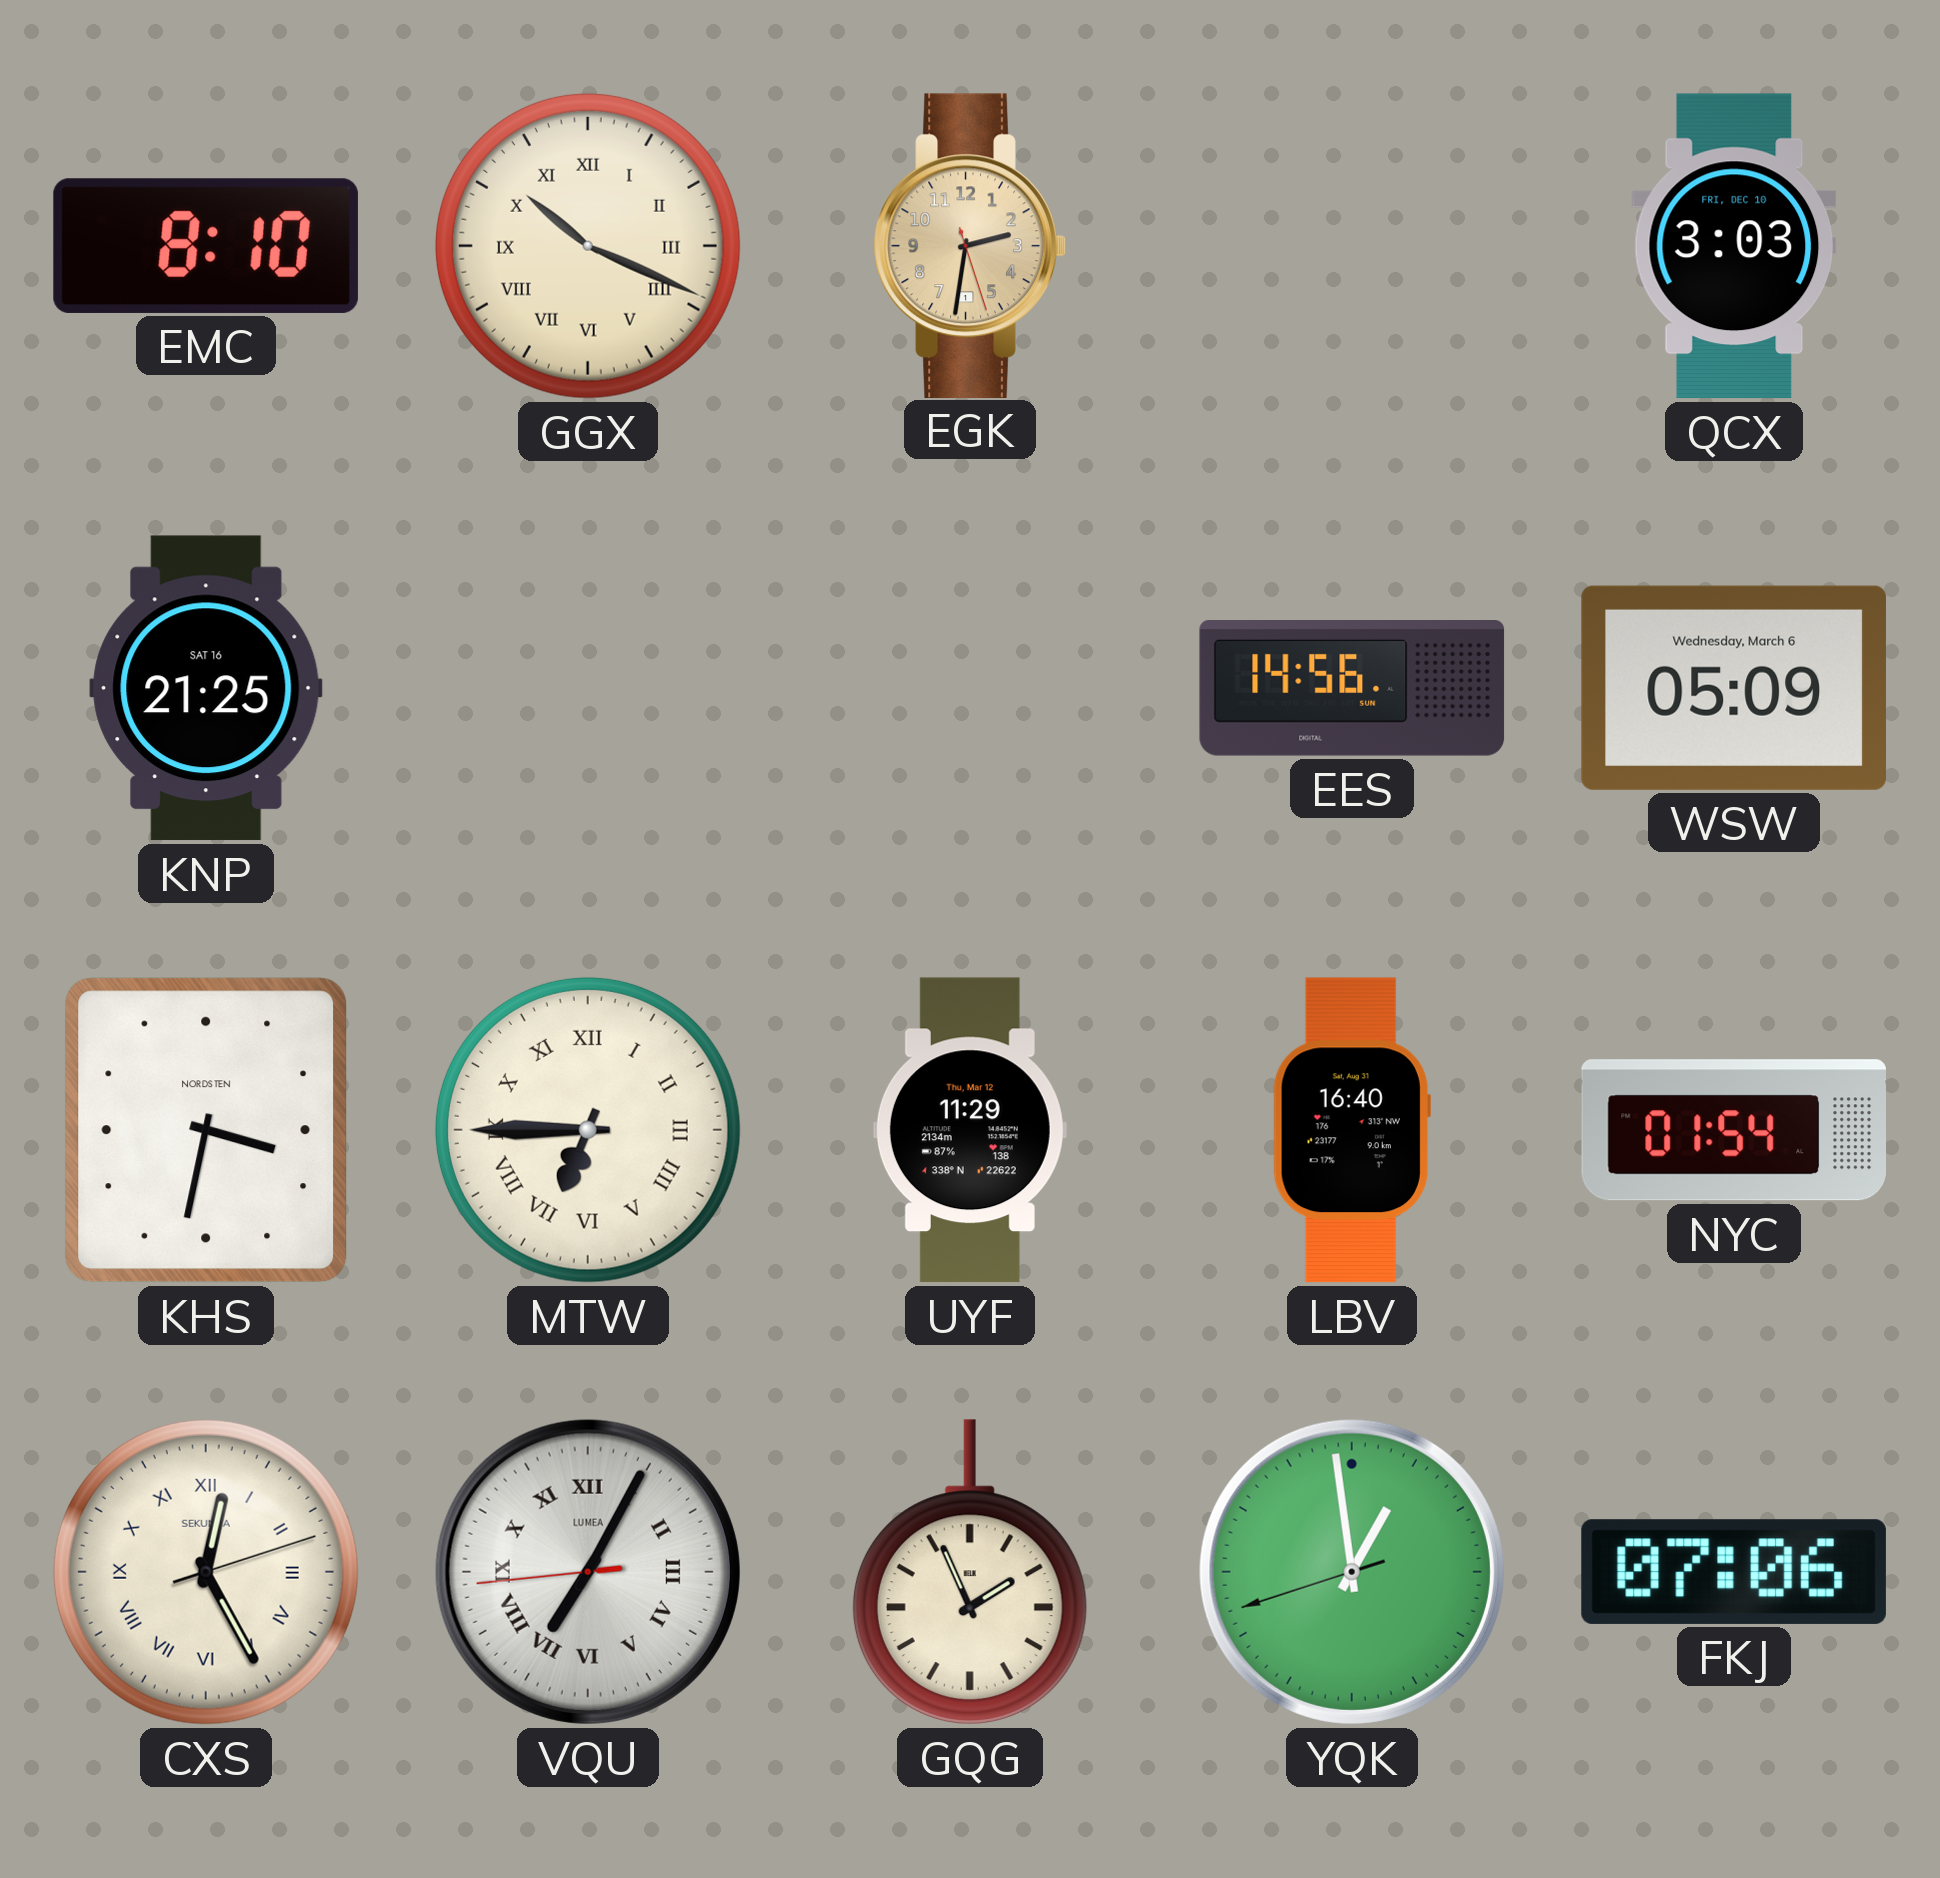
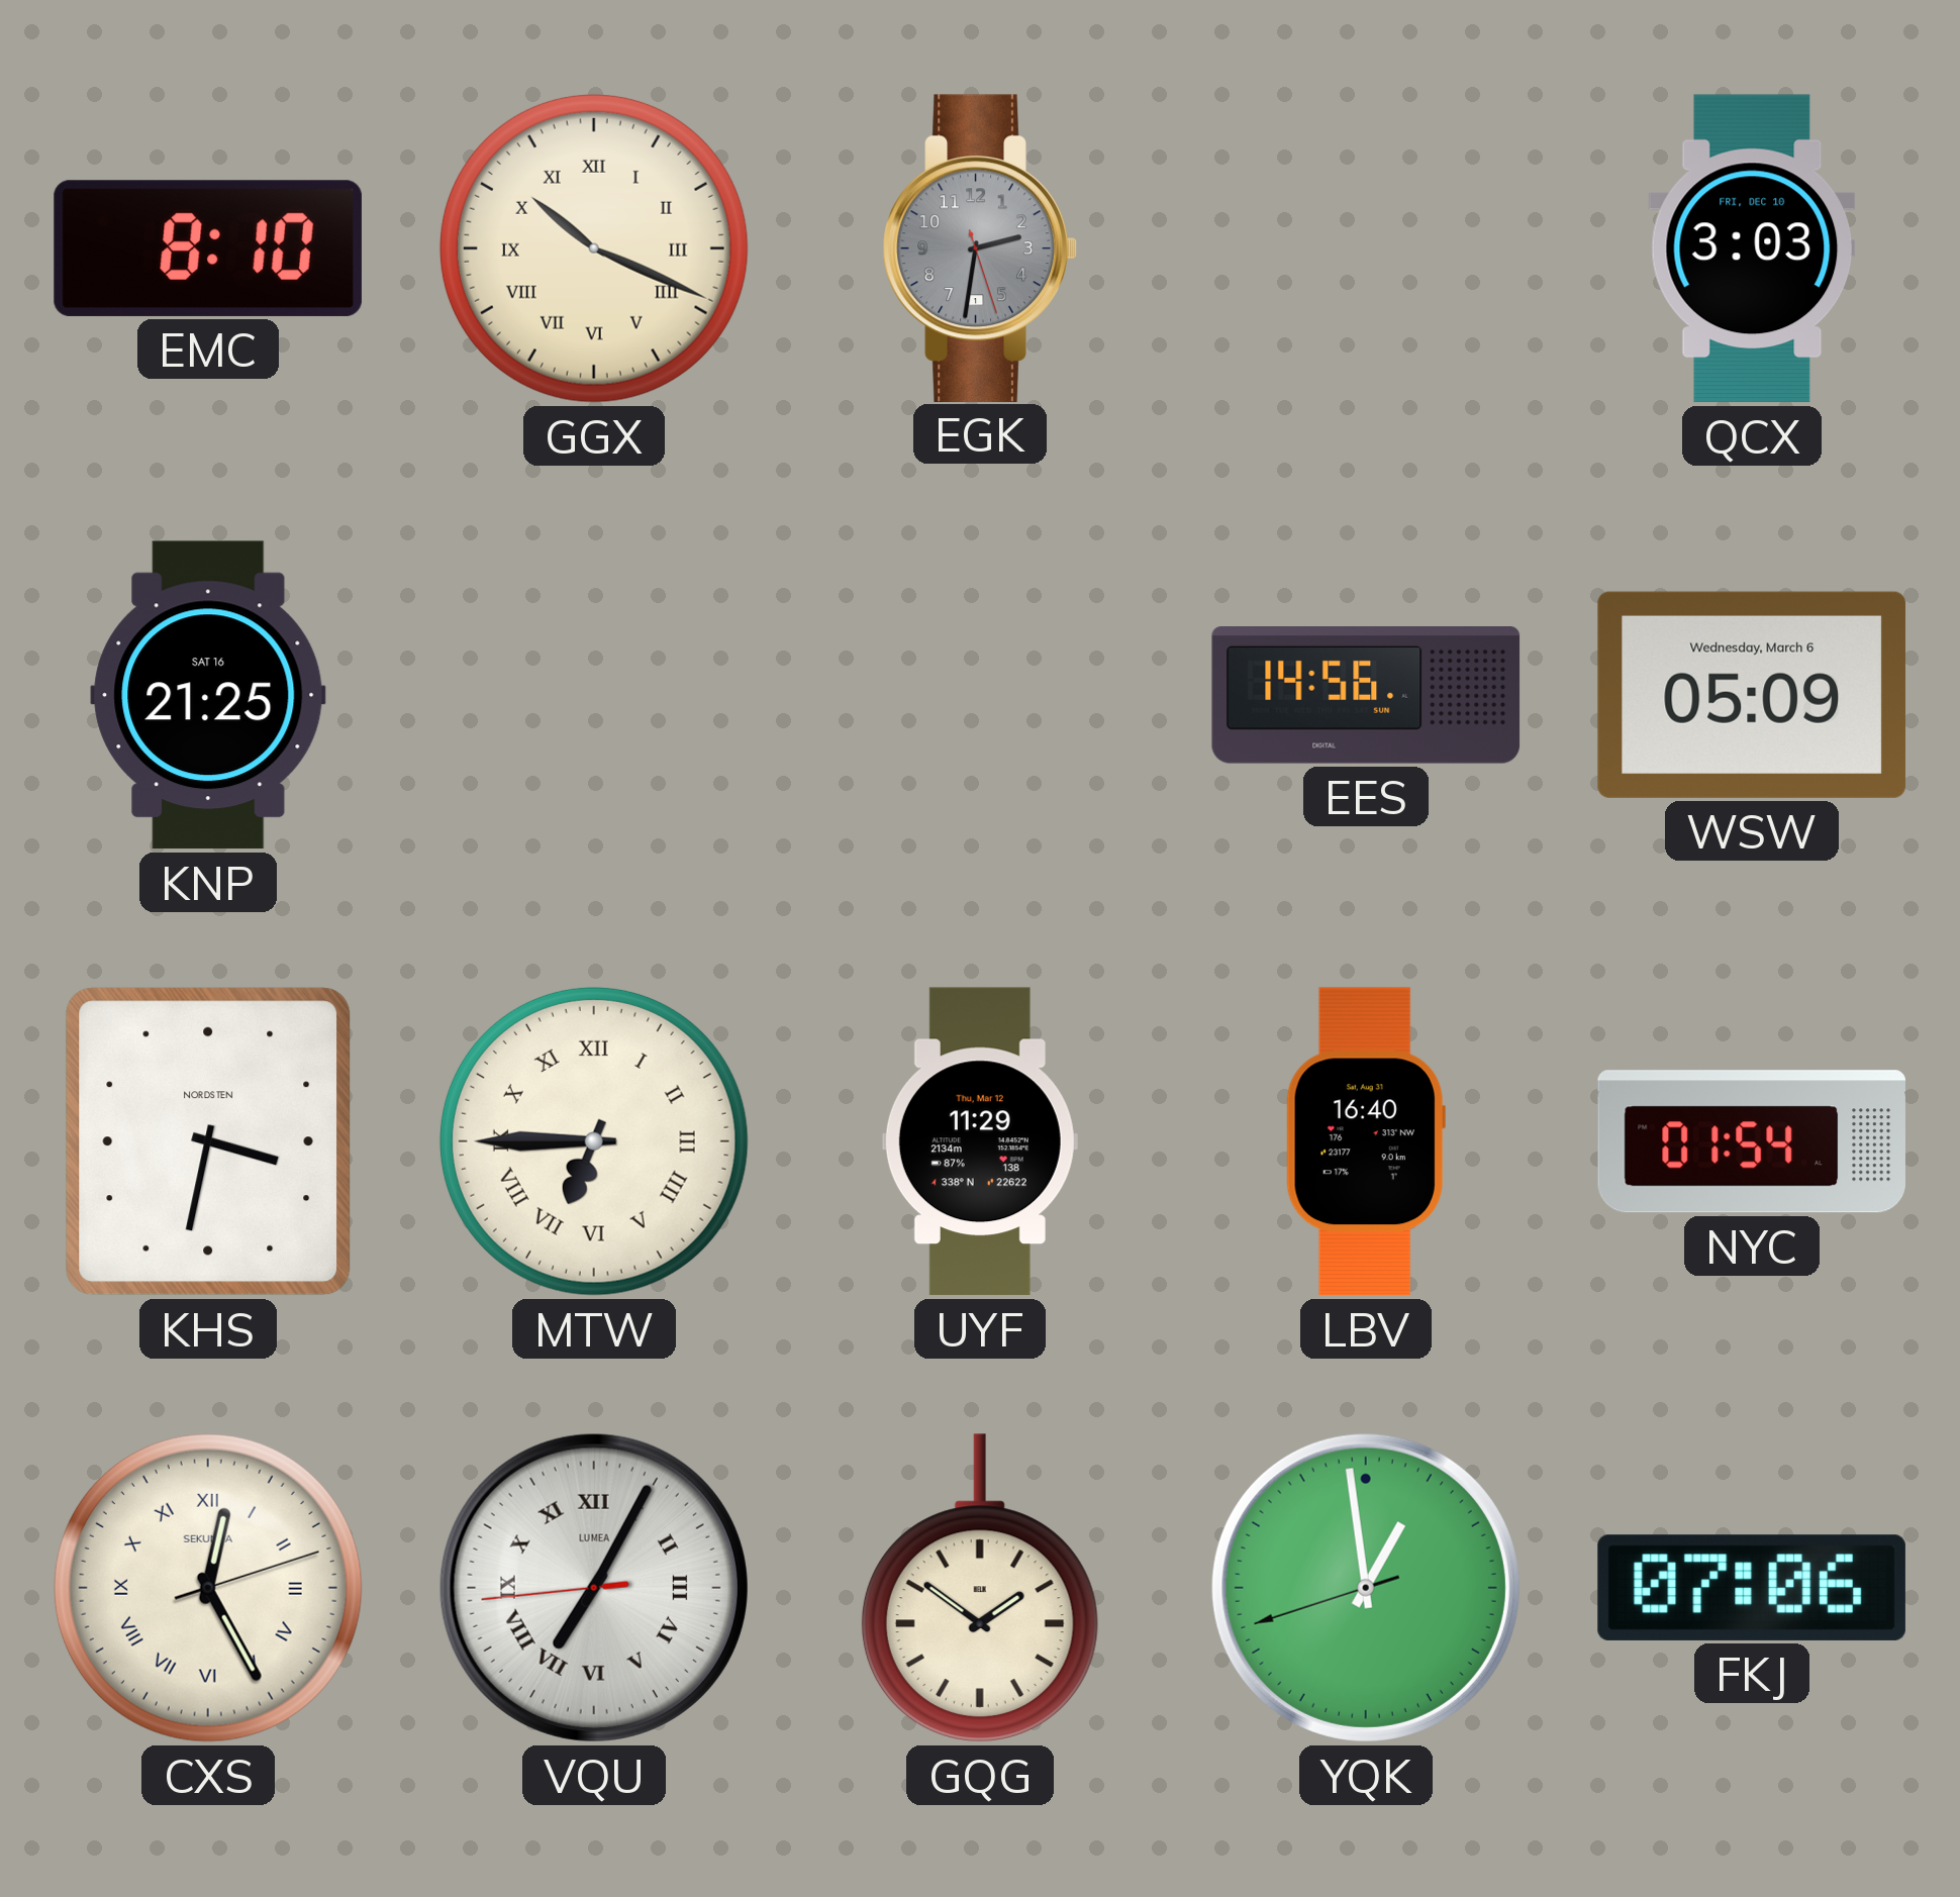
EGK dial: champagne -> grey (980, 247)
GQG: 1:56 -> 1:51 (980, 1588)
